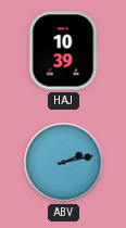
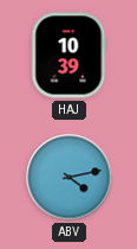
ABV: 2:13 -> 4:13 (70, 178)
